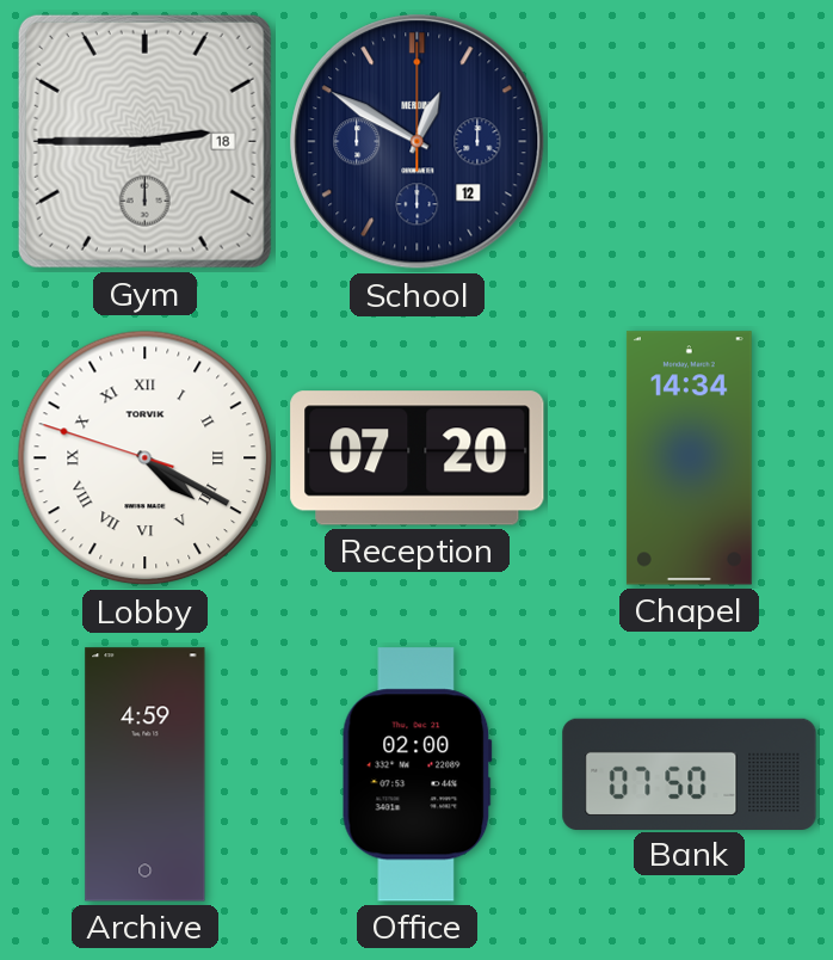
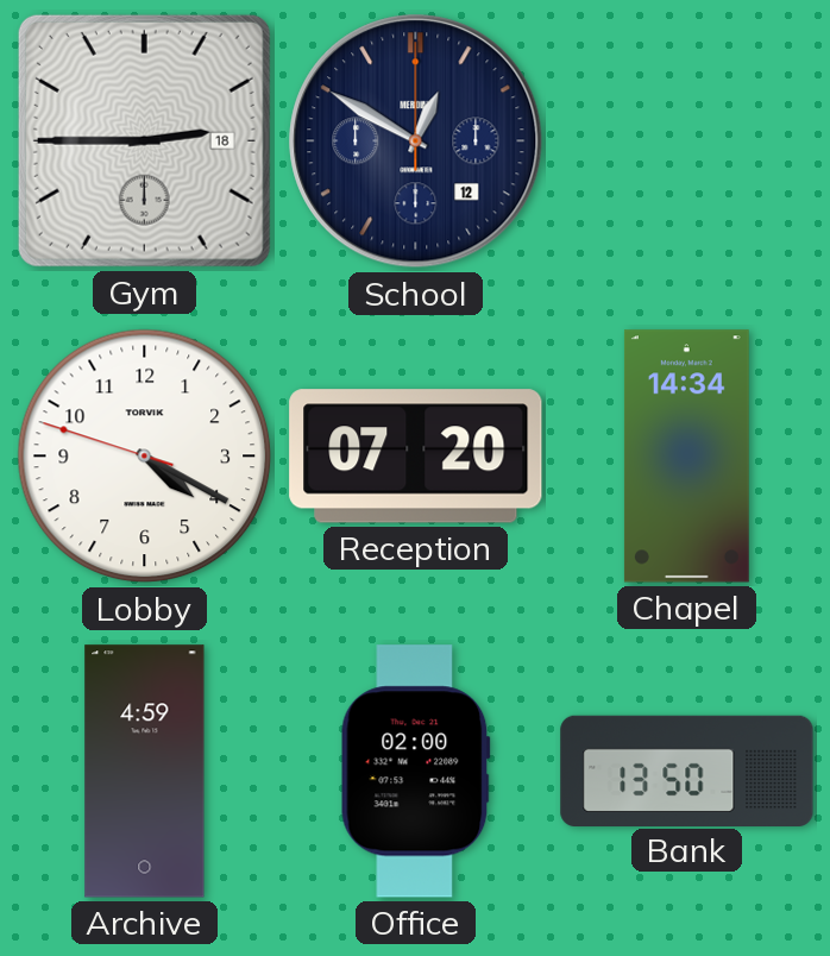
Lobby numerals: Roman -> Arabic (145, 457)
Bank: 07:50 -> 13:50 (687, 771)
